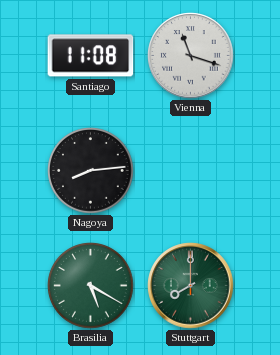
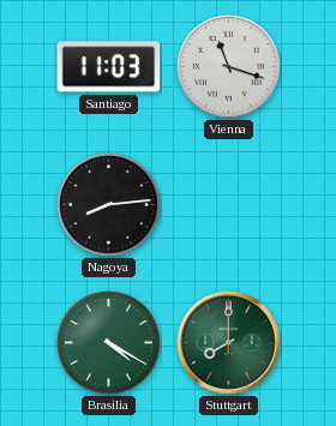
Santiago: 11:08 -> 11:03 (109, 67)
Brasilia: 5:20 -> 4:20 (109, 343)
